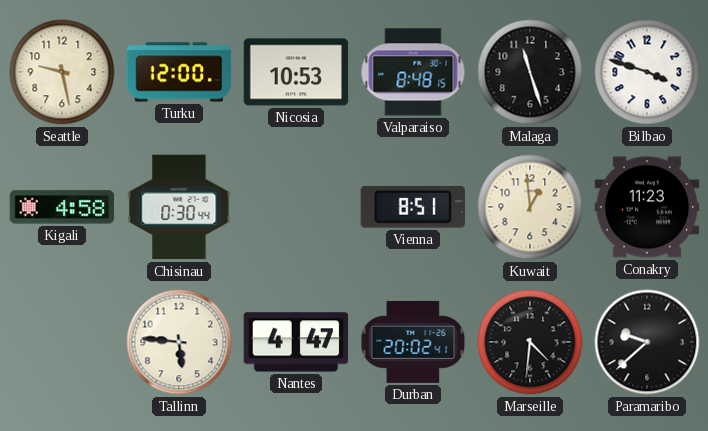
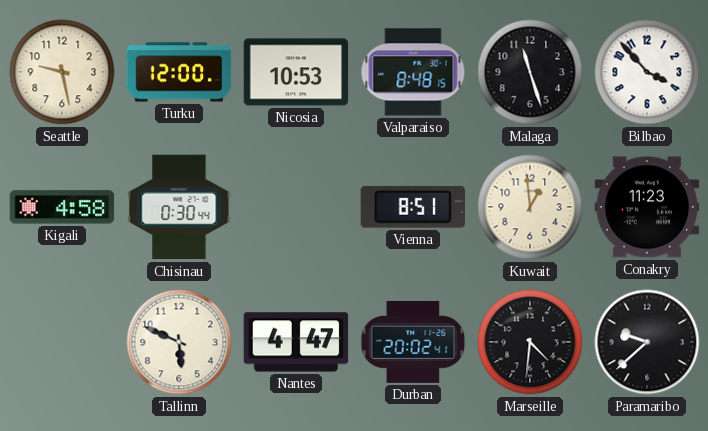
Bilbao: 3:48 -> 3:53 (647, 72)
Tallinn: 5:46 -> 5:49 (179, 342)
